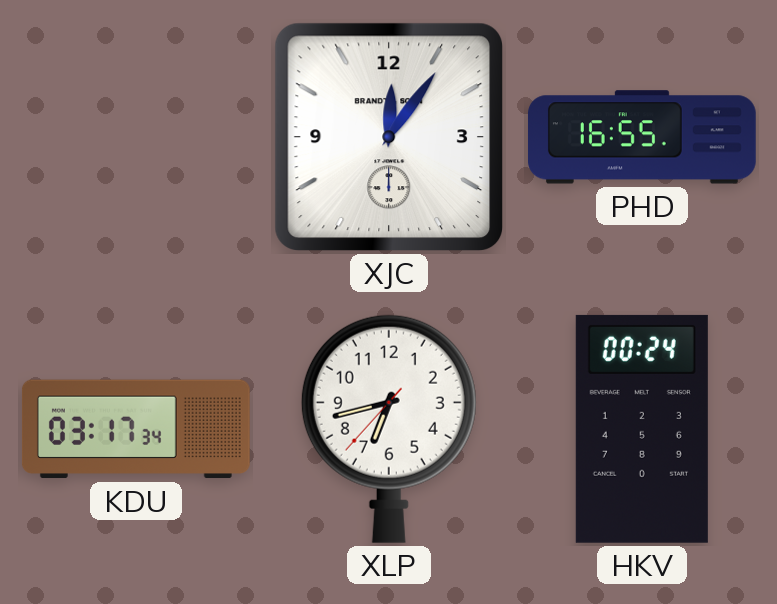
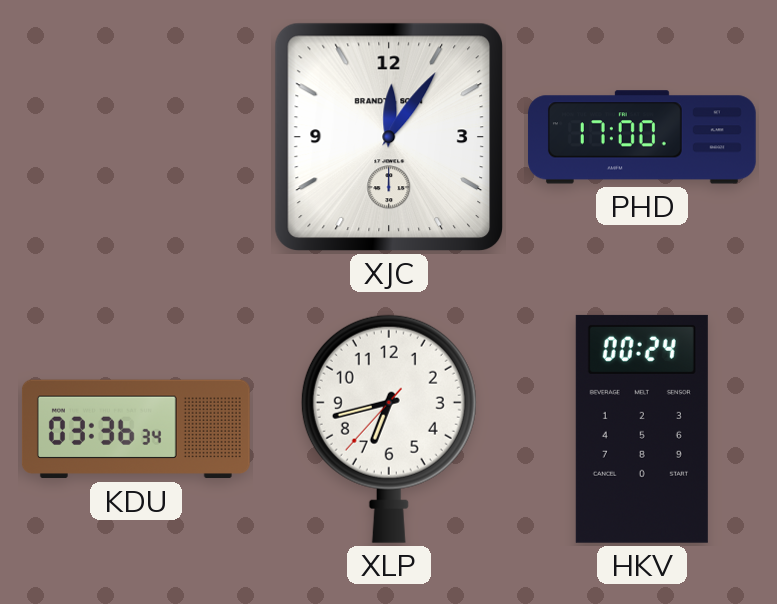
PHD: 16:55 -> 17:00 (642, 137)
KDU: 03:17 -> 03:36 (136, 429)
